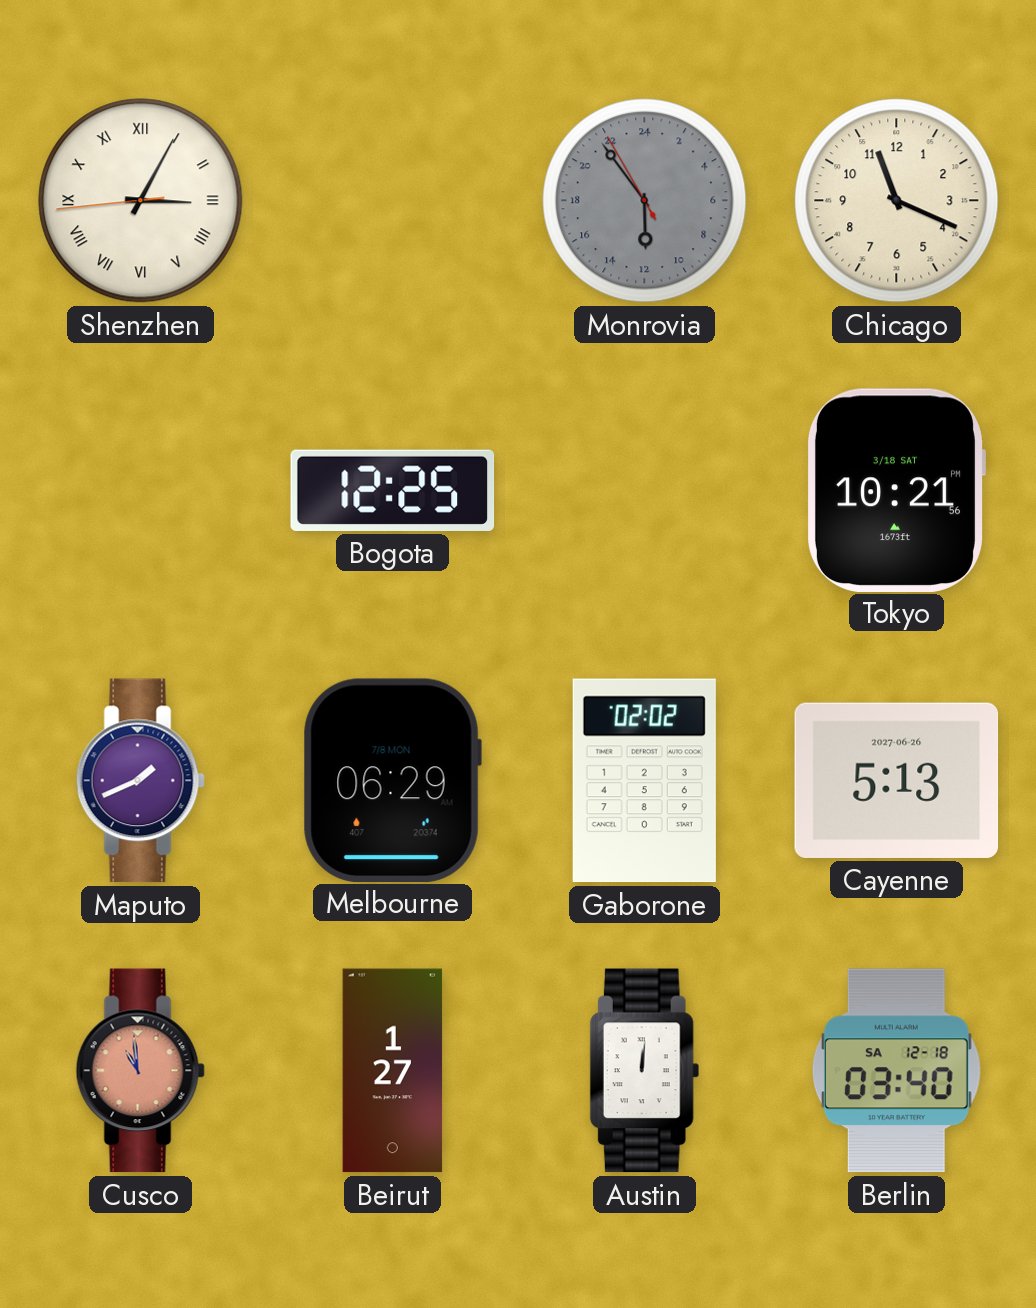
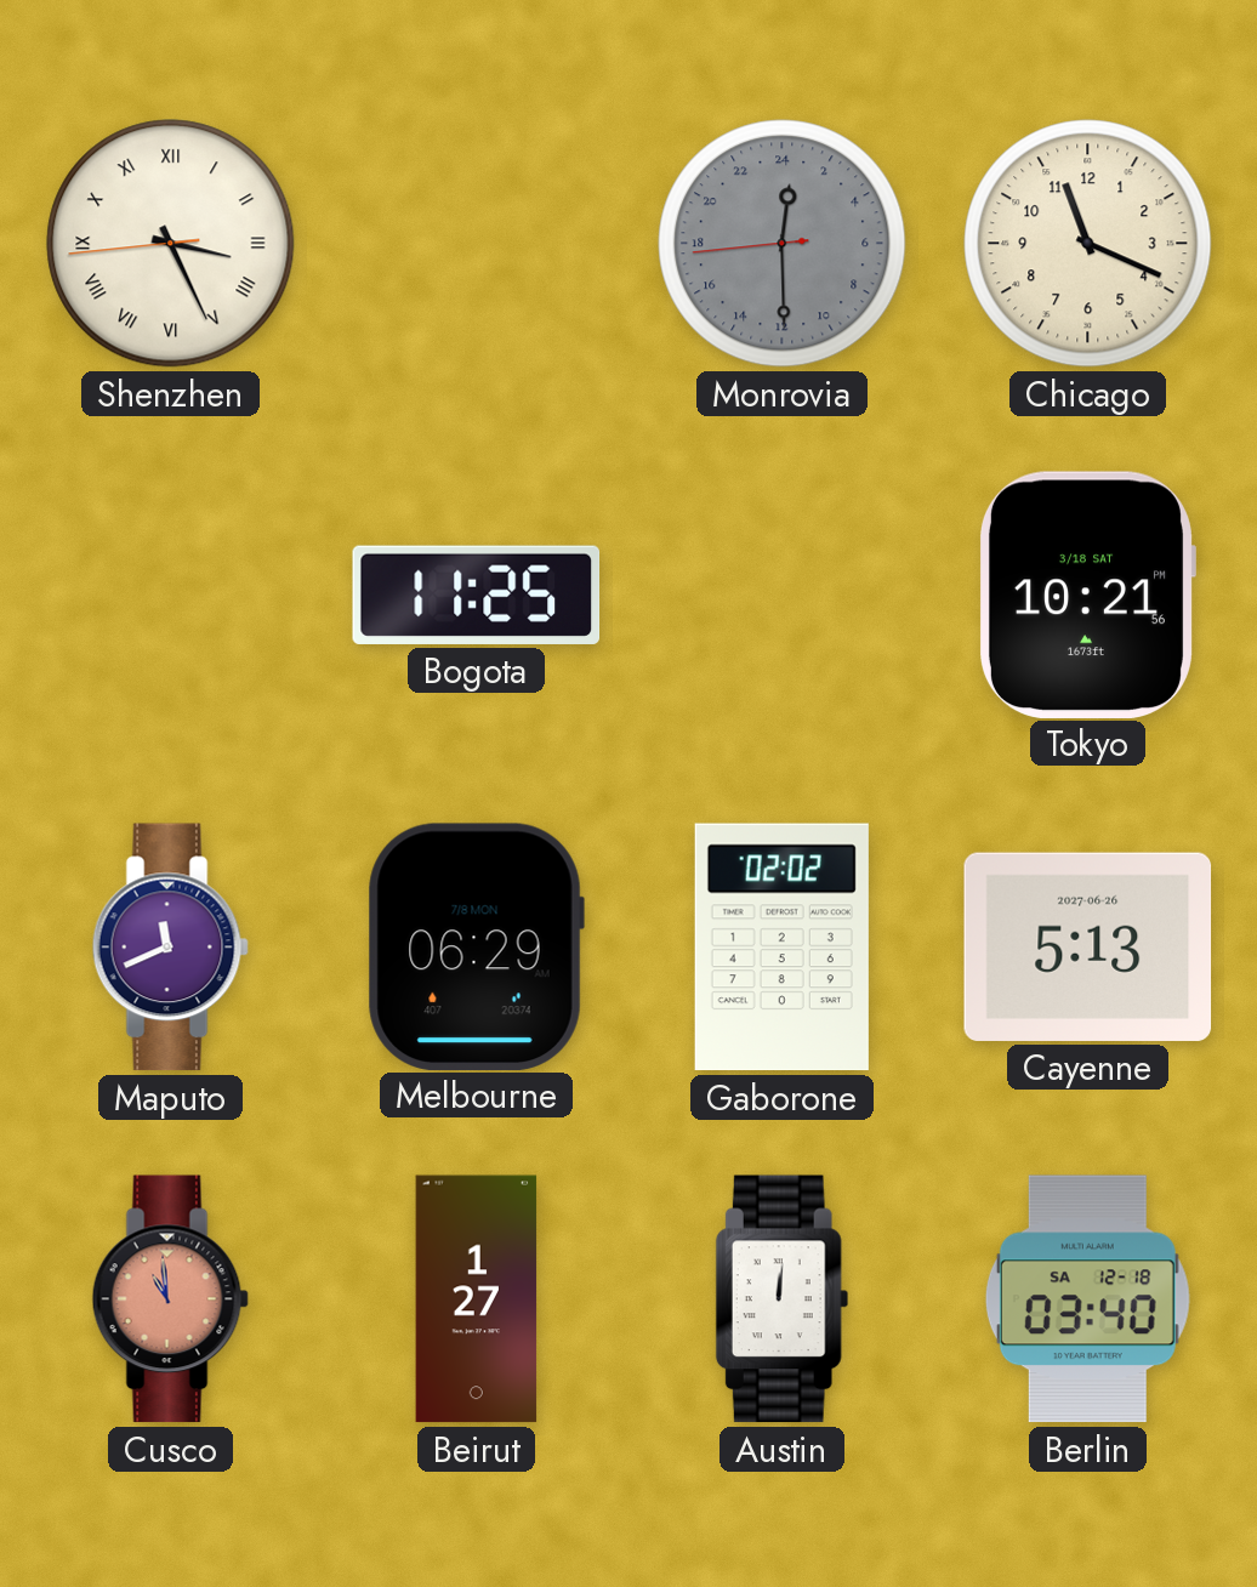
Shenzhen: 3:04 -> 3:25 (171, 244)
Monrovia: 11:53 -> 0:29 (783, 244)
Bogota: 12:25 -> 11:25 (477, 595)
Maputo: 1:41 -> 11:41 (170, 948)
